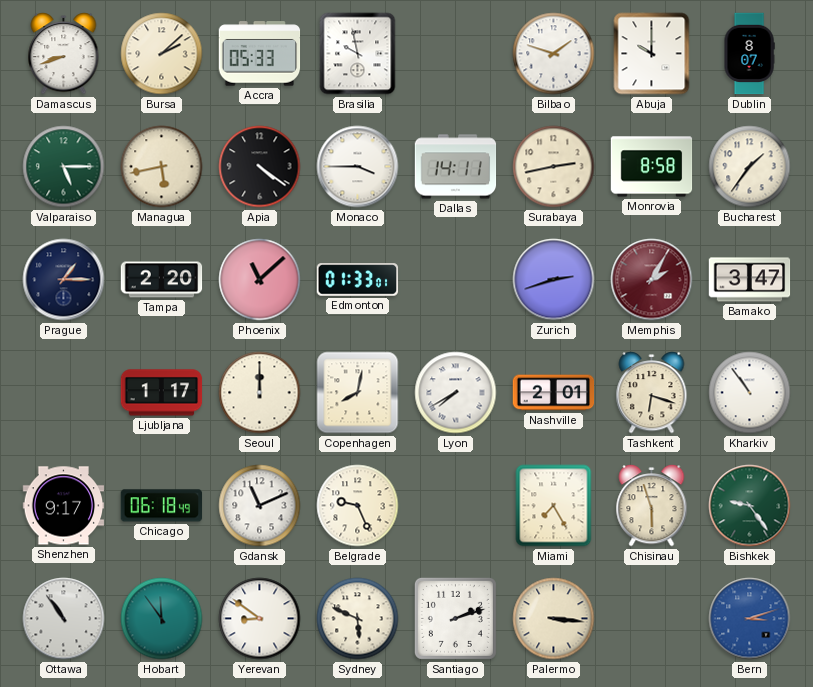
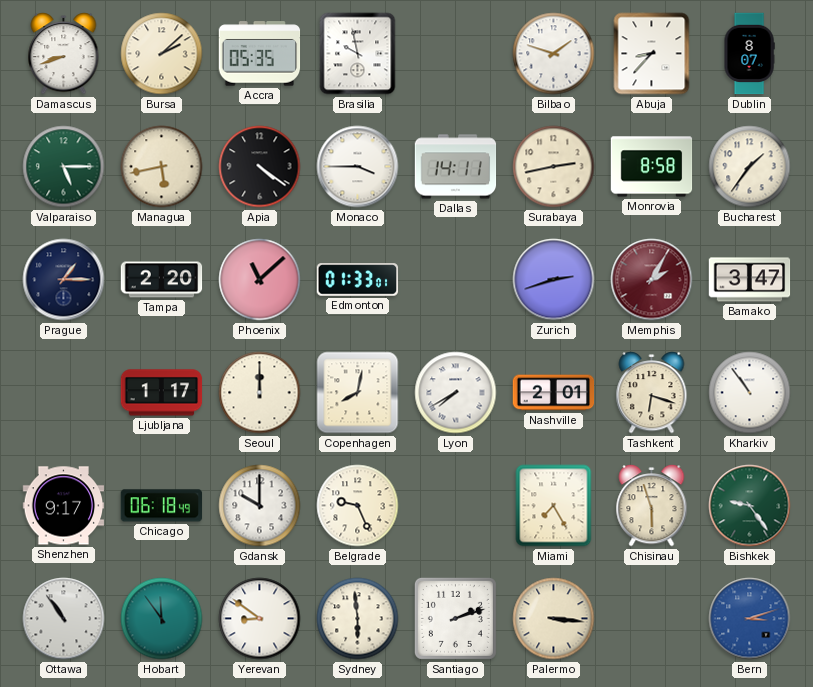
Accra: 05:33 -> 05:35 (260, 54)
Abuja: 10:00 -> 8:37 (652, 54)
Gdansk: 11:11 -> 10:00 (260, 506)
Sydney: 5:49 -> 5:59 (358, 619)
